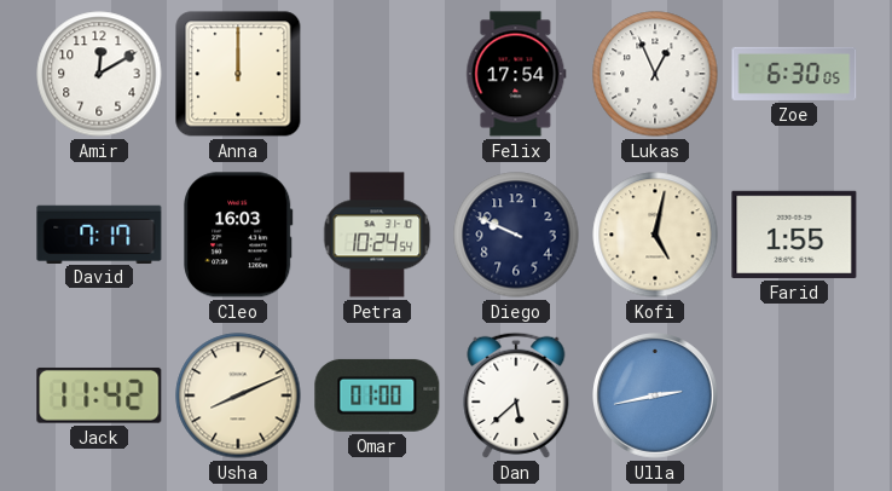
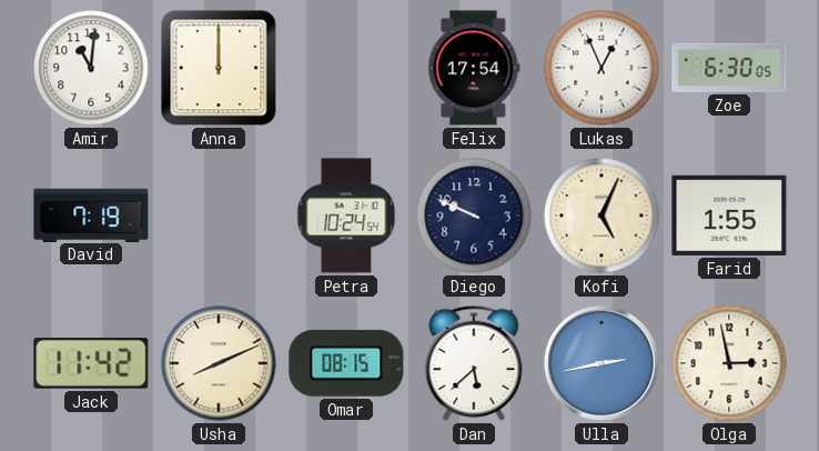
Amir: 12:10 -> 11:01 (91, 68)
David: 7:17 -> 7:19 (91, 214)
Cleo: 16:03 -> none (238, 235)
Kofi: 5:02 -> 5:04 (601, 216)
Omar: 01:00 -> 08:15 (346, 363)
Olga: none -> 2:58 (729, 363)
